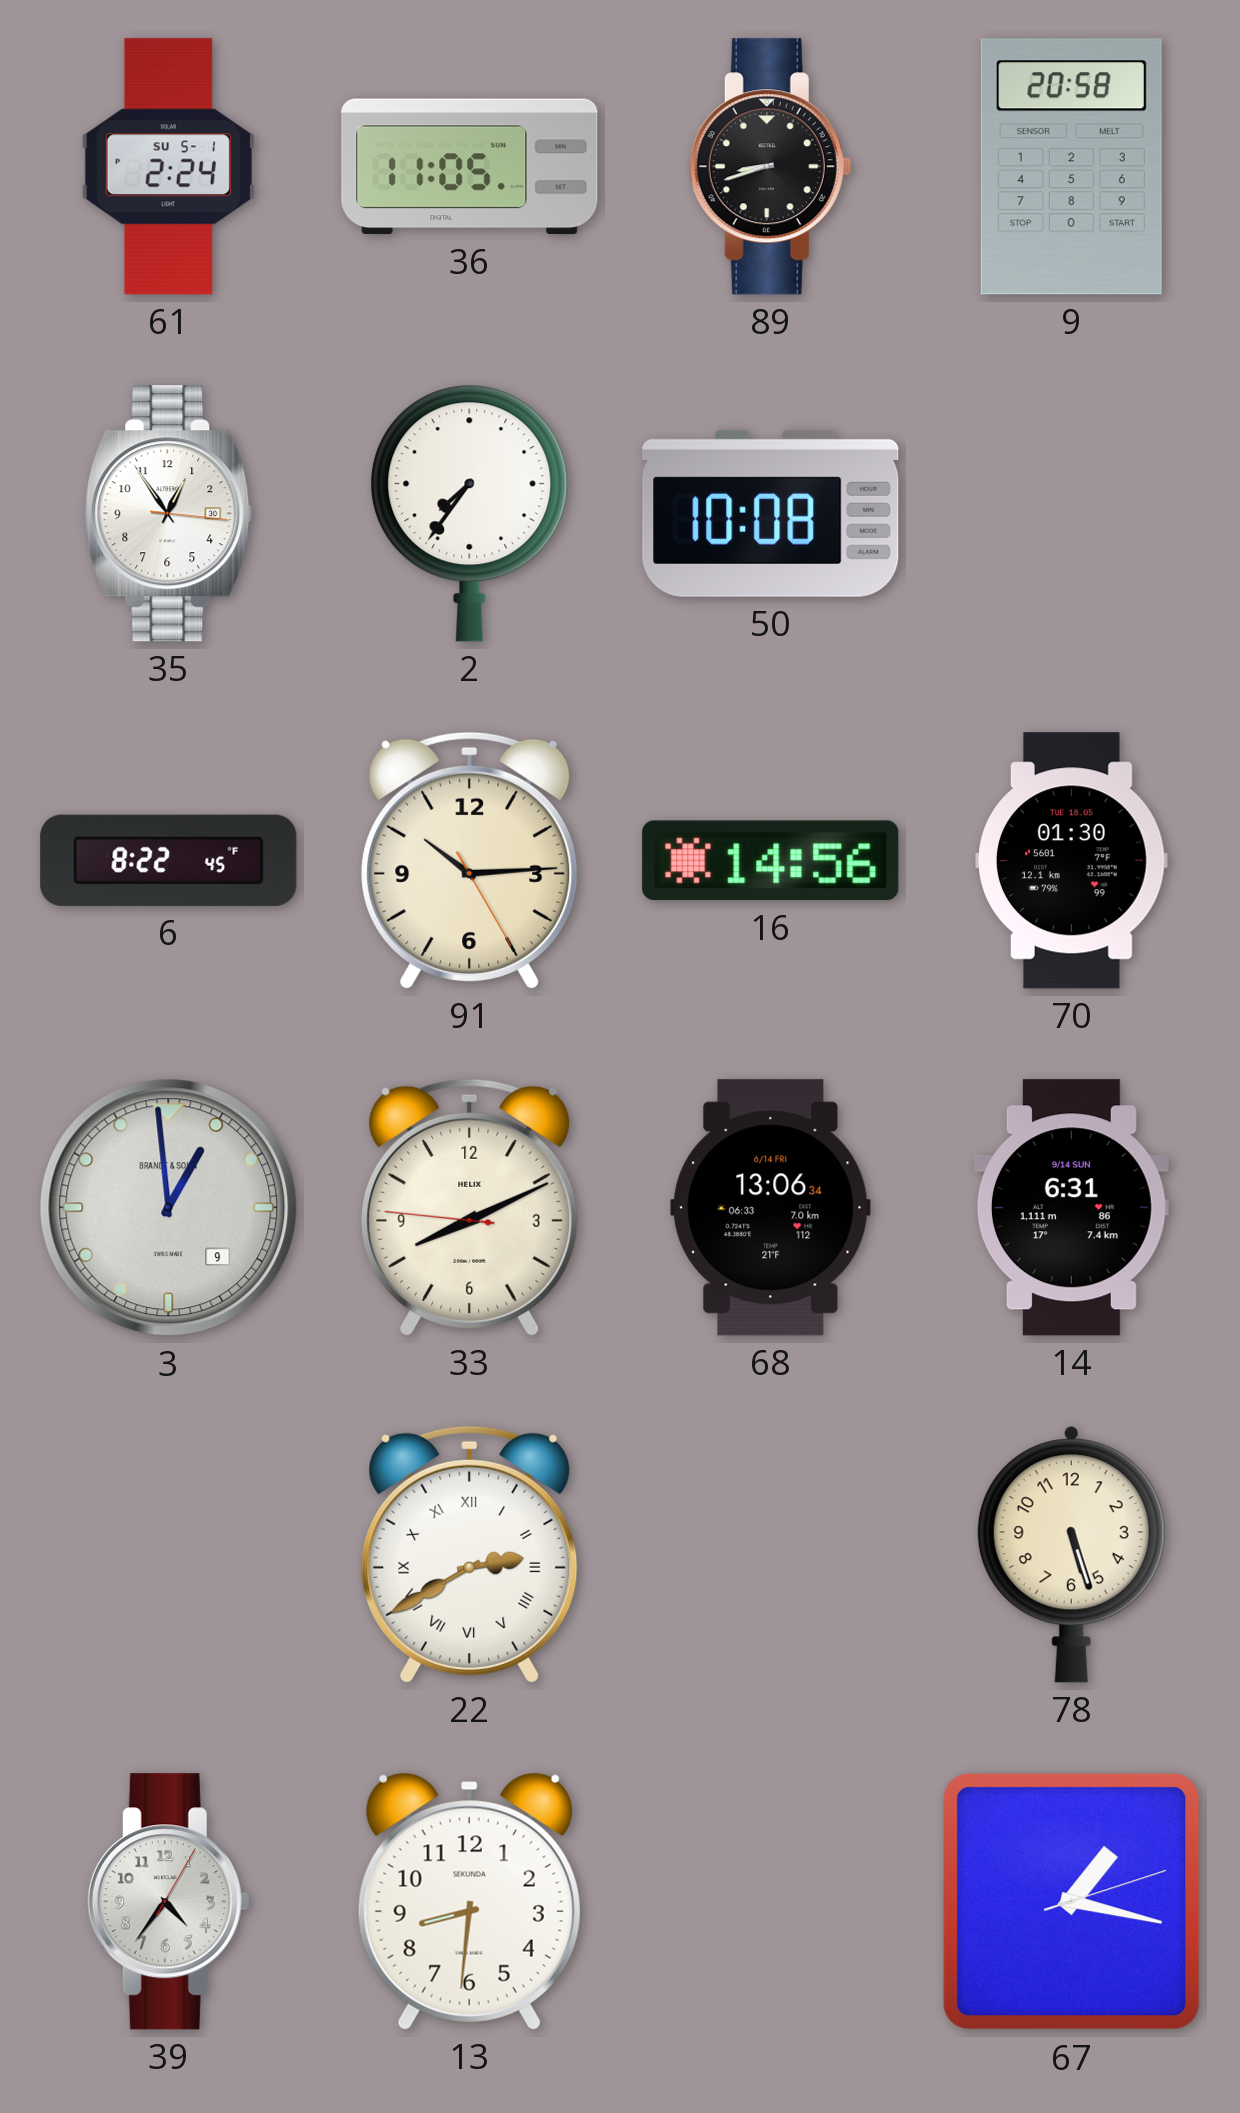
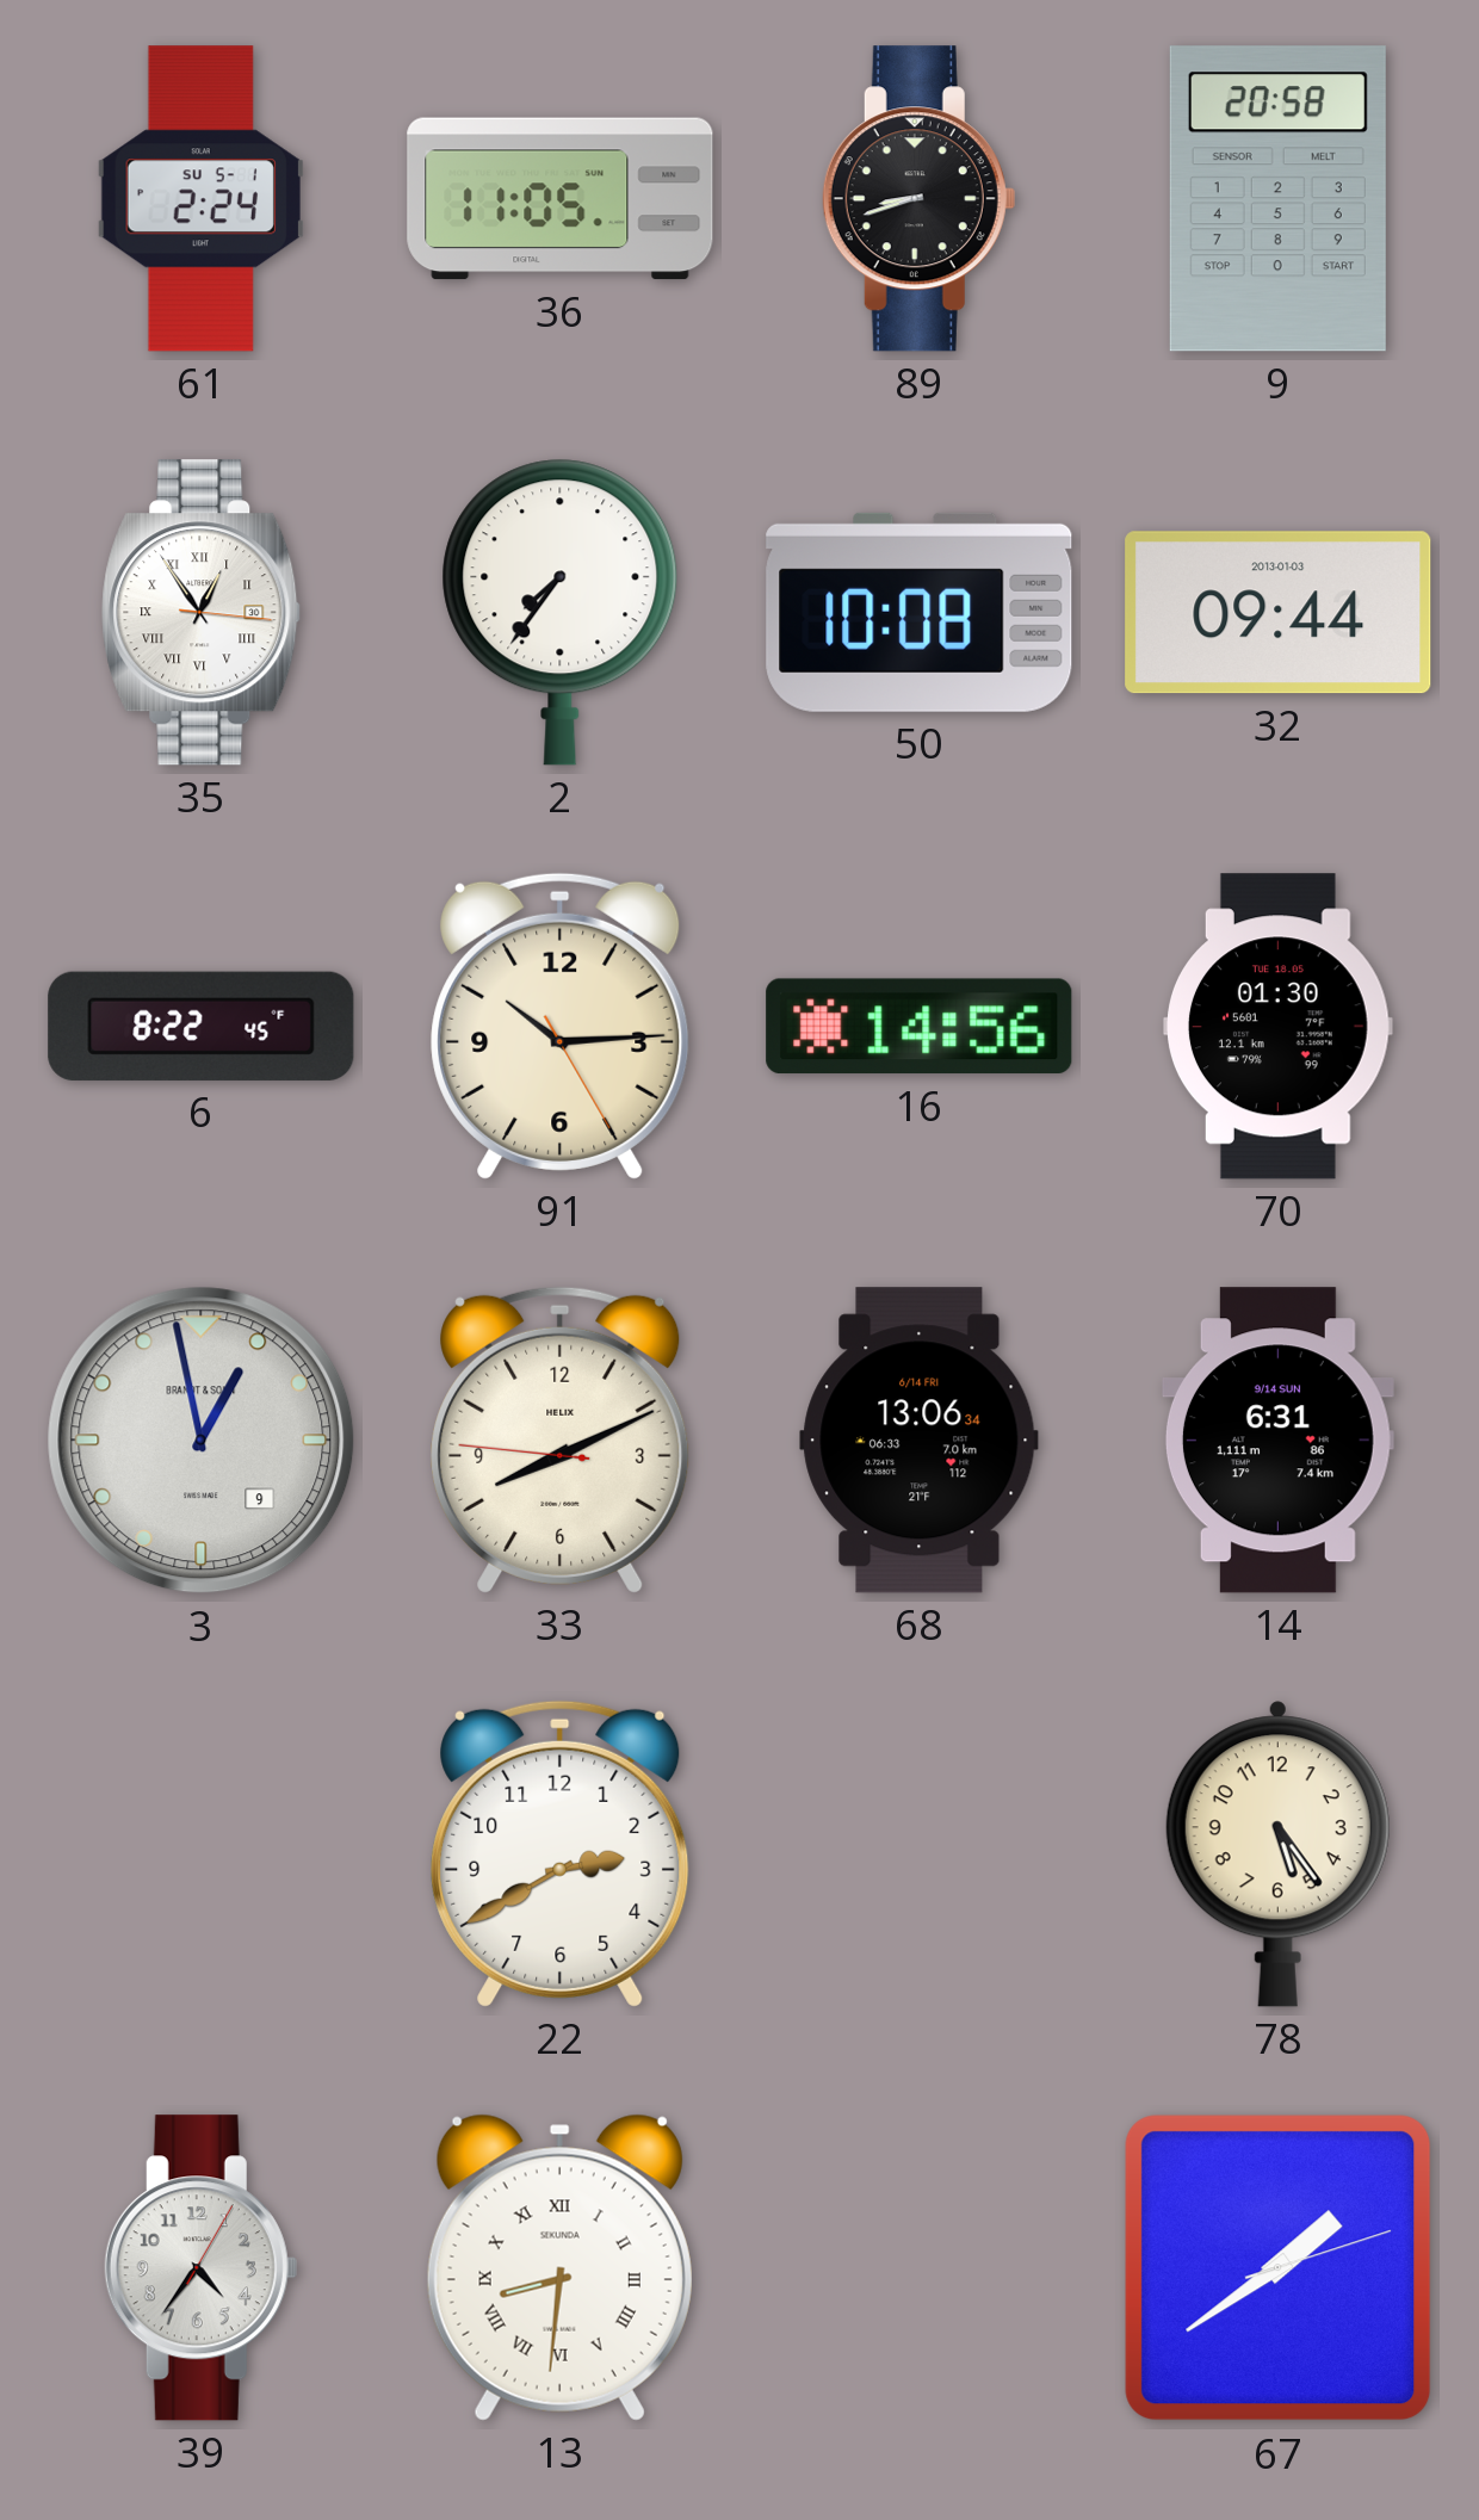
35 numerals: Arabic -> Roman (202, 613)
32: none -> 09:44 (1279, 613)
3: 12:59 -> 12:58 (202, 1441)
22 numerals: Roman -> Arabic (561, 1853)
78: 5:27 -> 5:24 (1277, 1855)
13 numerals: Arabic -> Roman (559, 2267)
67: 1:17 -> 1:39 (1279, 2268)
